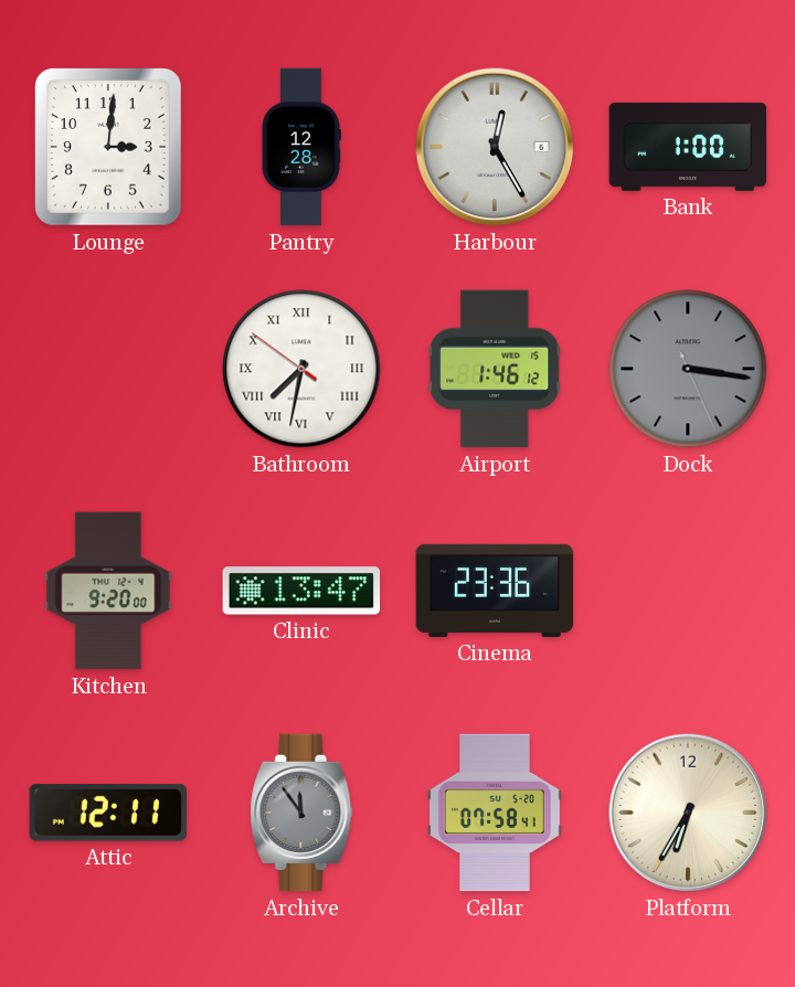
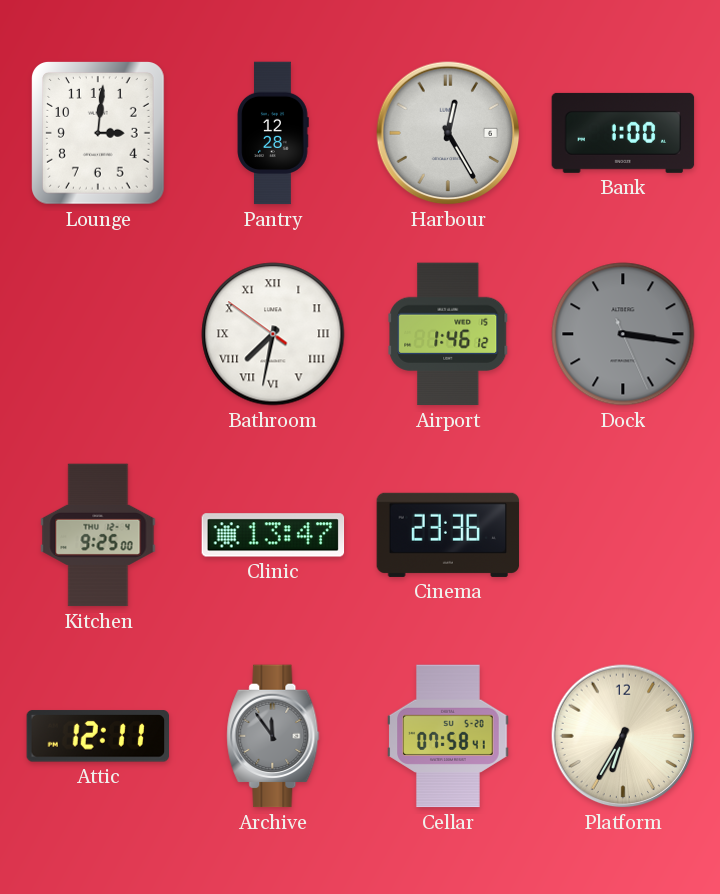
Kitchen: 9:20 -> 9:25 (98, 535)
